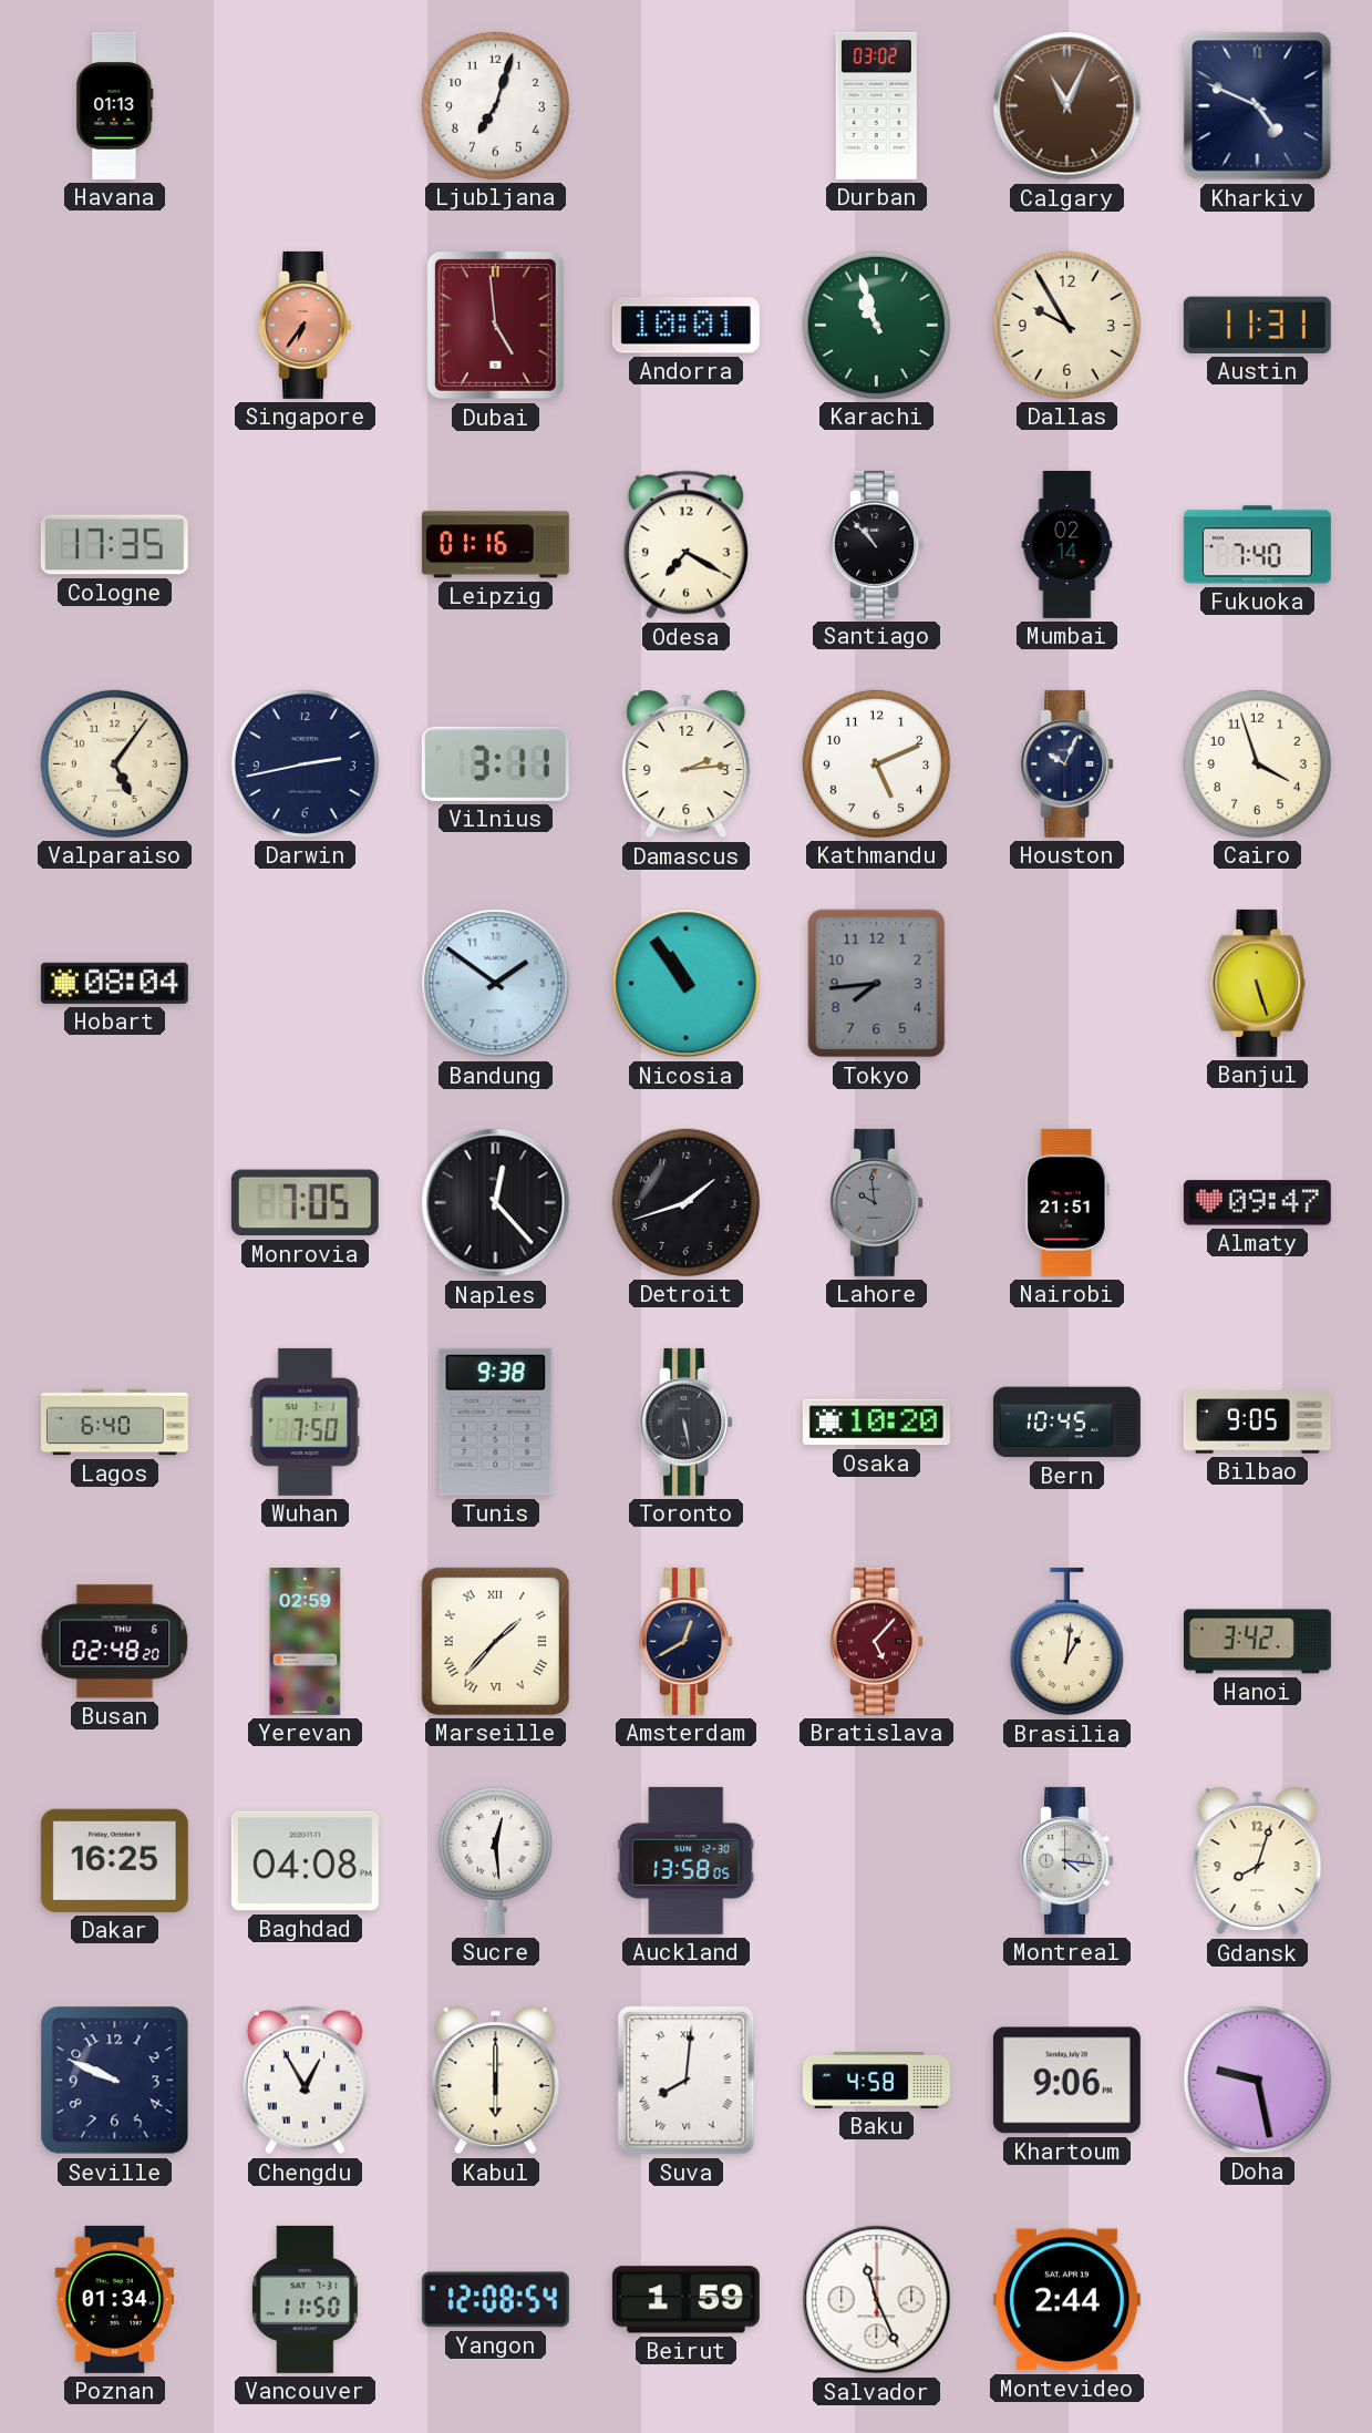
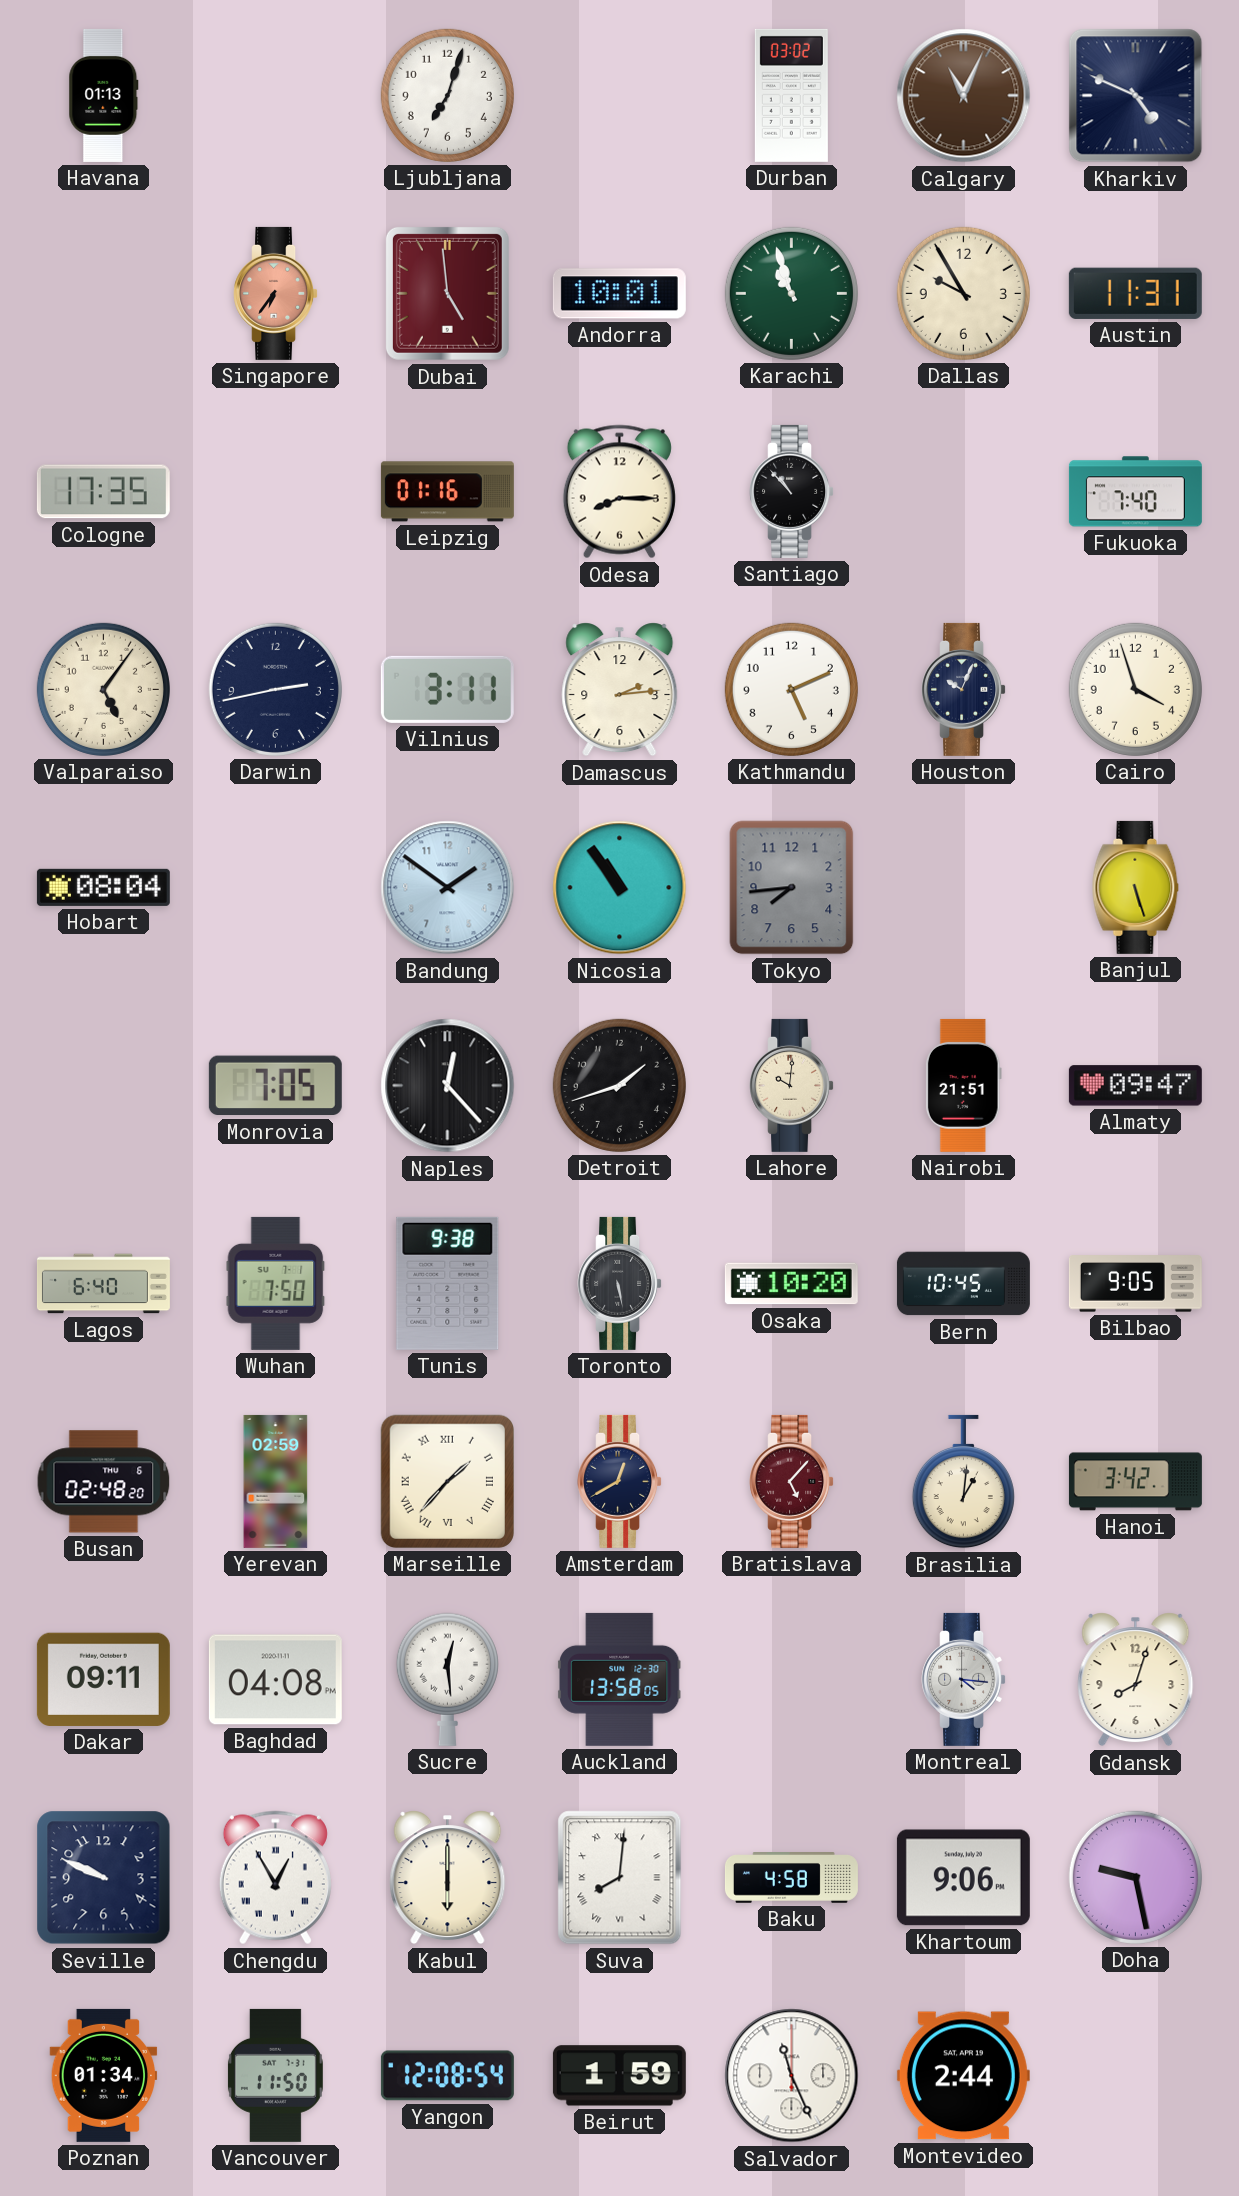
Odesa: 7:20 -> 8:15 (619, 492)
Mumbai: 02:14 -> none (1067, 544)
Lahore: 9:59 -> 10:01 (792, 1085)
Lahore dial: grey -> cream (792, 1085)
Dakar: 16:25 -> 09:11 (103, 1679)
